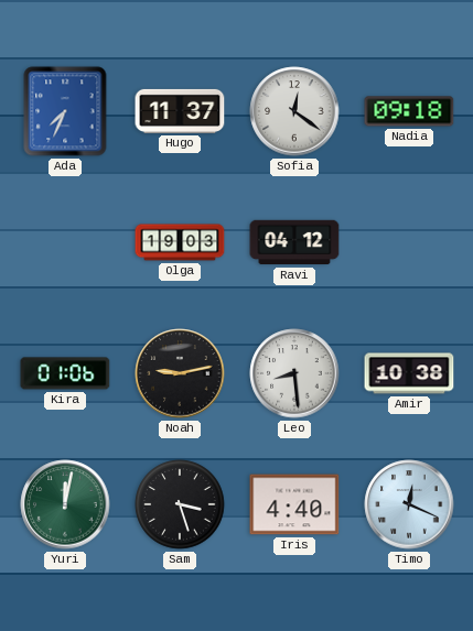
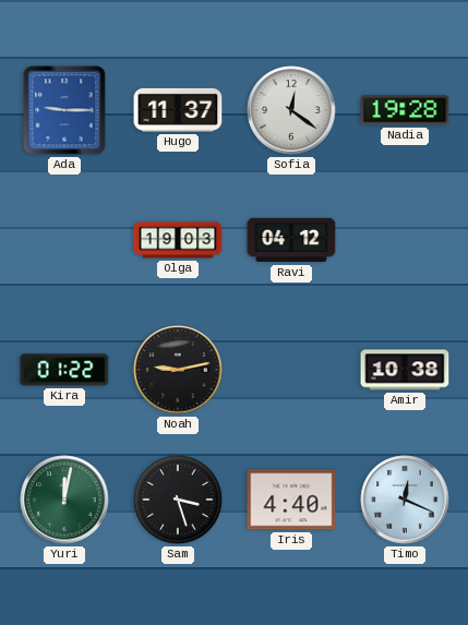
Ada: 7:34 -> 9:15 (64, 110)
Nadia: 09:18 -> 19:28 (405, 110)
Kira: 01:06 -> 01:22 (64, 370)
Leo: 8:29 -> none (294, 373)
